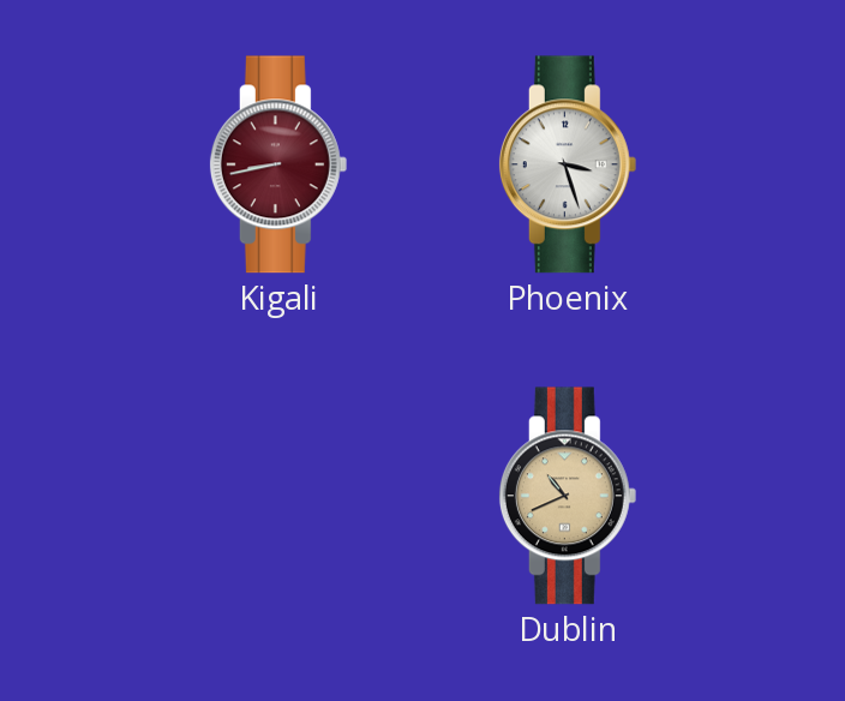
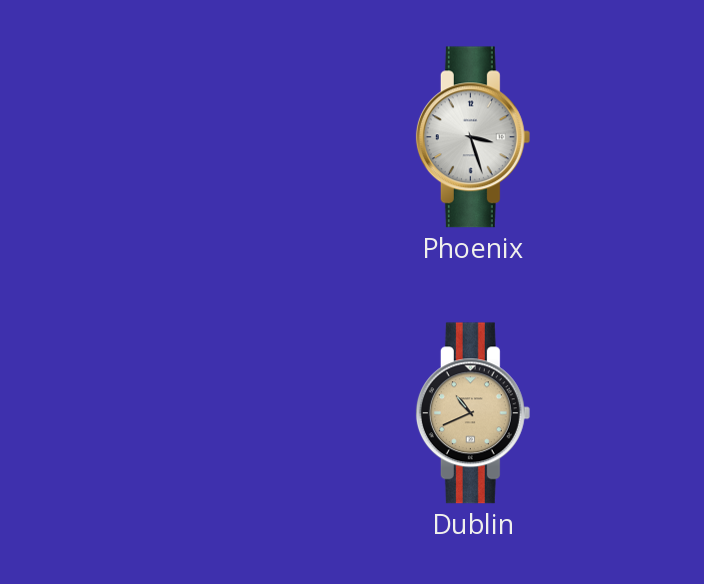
Kigali: 8:43 -> none (278, 164)
